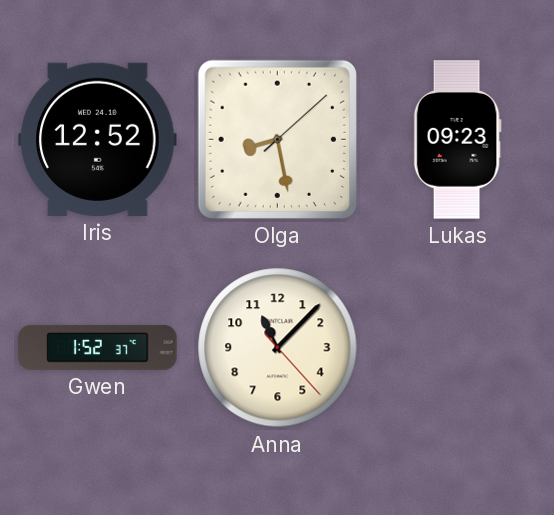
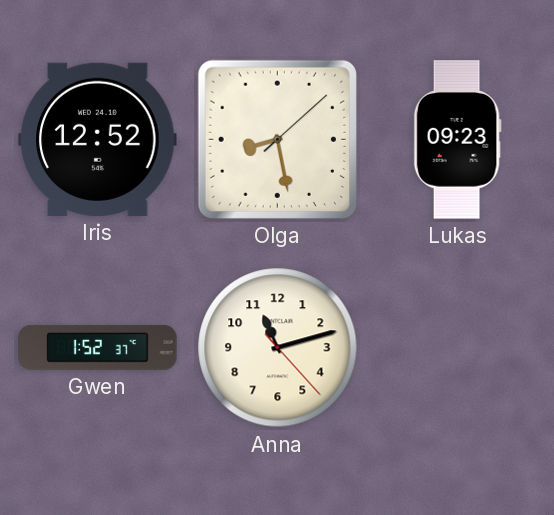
Anna: 11:07 -> 11:12 (278, 348)
